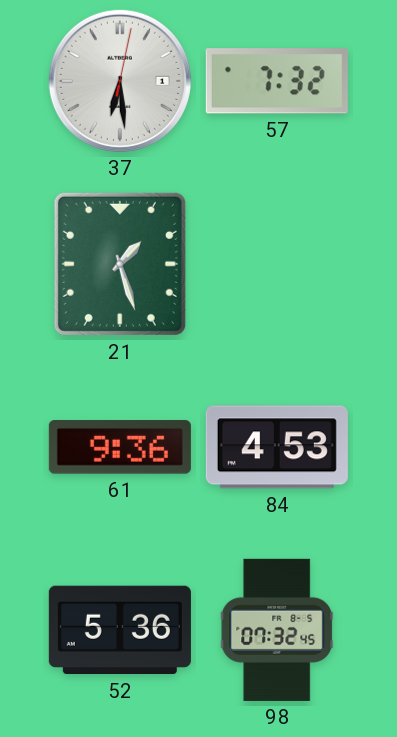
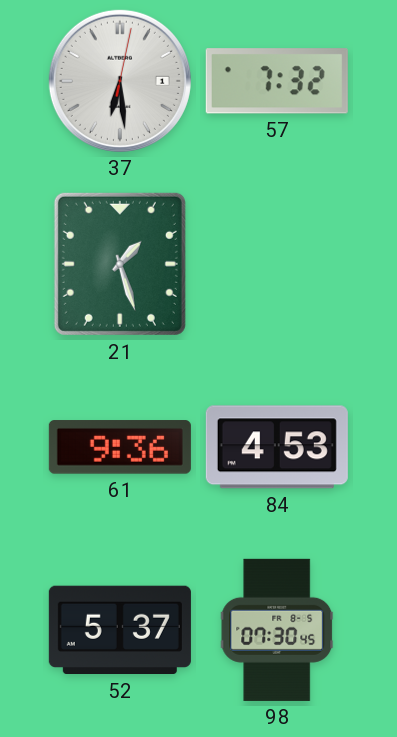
52: 5:36 -> 5:37 (120, 630)
98: 07:32 -> 07:30 (277, 630)
